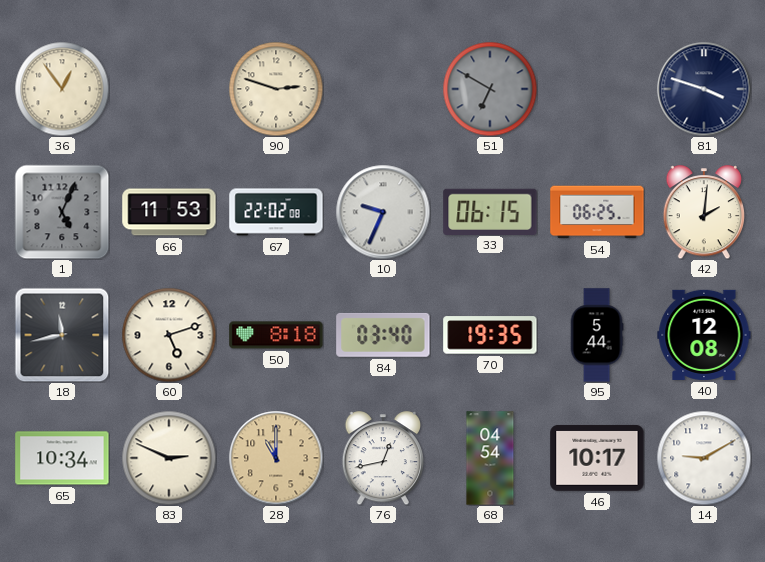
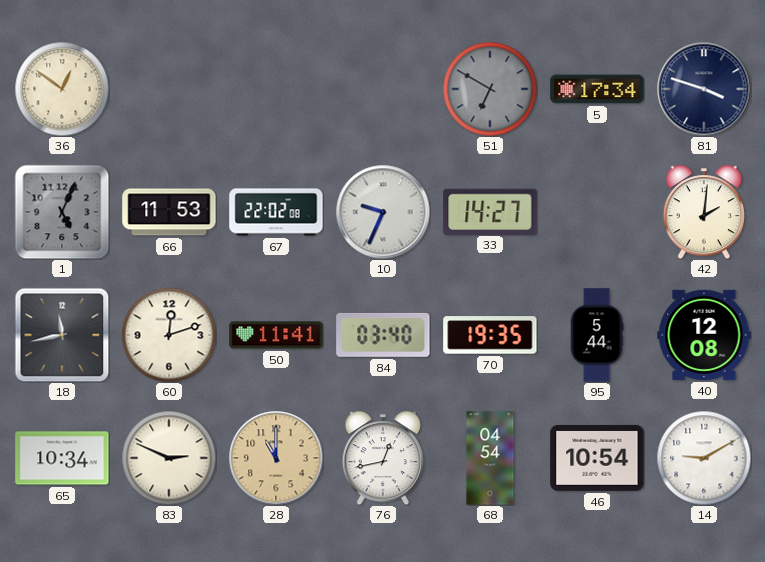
36: 12:54 -> 12:51 (62, 89)
90: 2:48 -> none (276, 89)
5: none -> 17:34 (597, 89)
33: 06:15 -> 14:27 (490, 211)
54: 06:25 -> none (597, 212)
60: 5:12 -> 12:12 (169, 335)
50: 8:18 -> 11:41 (276, 335)
46: 10:17 -> 10:54 (597, 458)
